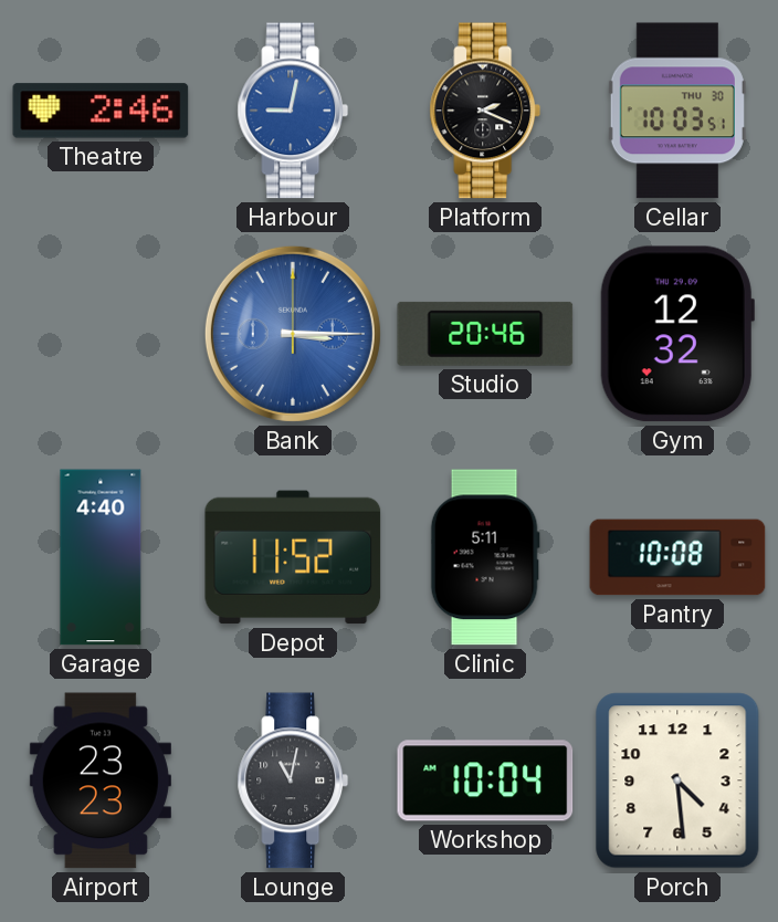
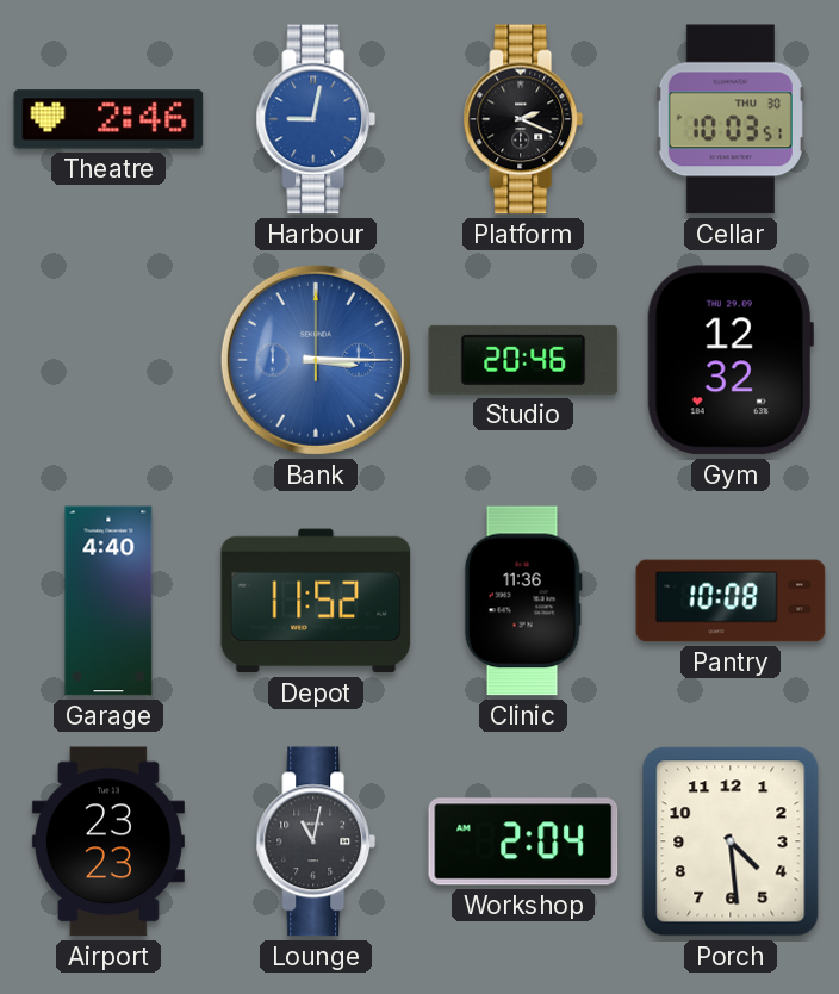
Clinic: 5:11 -> 11:36 (523, 601)
Workshop: 10:04 -> 2:04 (523, 841)
